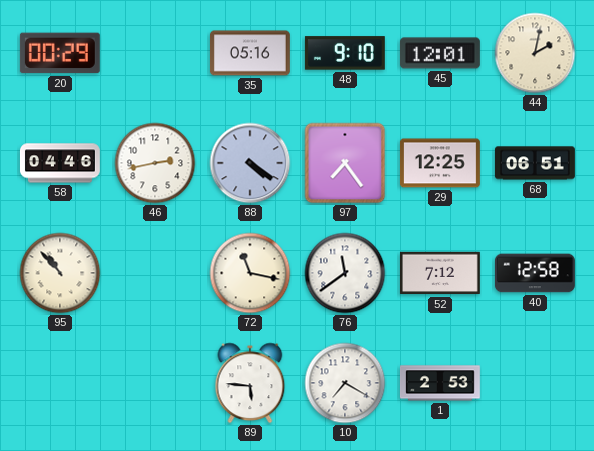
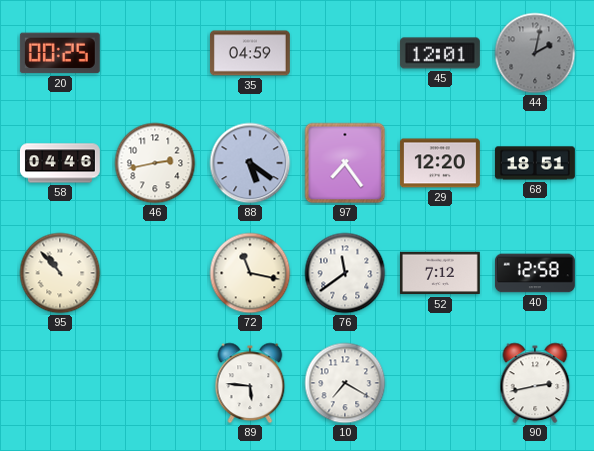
20: 00:29 -> 00:25 (60, 53)
35: 05:16 -> 04:59 (250, 53)
48: 9:10 -> none (345, 53)
44 dial: cream -> grey (535, 53)
88: 4:21 -> 5:21 (250, 163)
29: 12:25 -> 12:20 (440, 163)
68: 06:51 -> 18:51 (535, 163)
1: 2:53 -> none (440, 383)
90: none -> 2:43 (535, 383)
